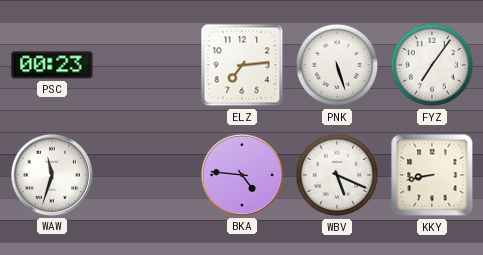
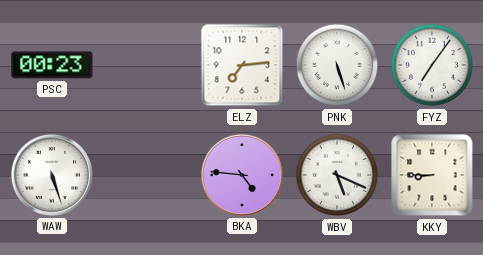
WAW: 11:33 -> 5:27 (52, 175)
KKY: 8:43 -> 8:45 (432, 175)
